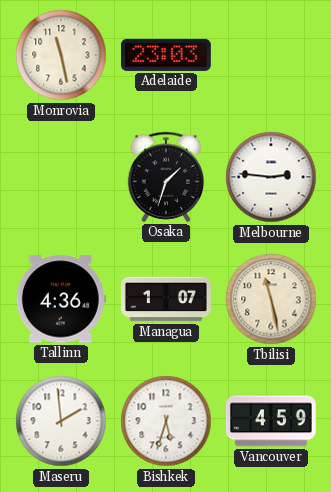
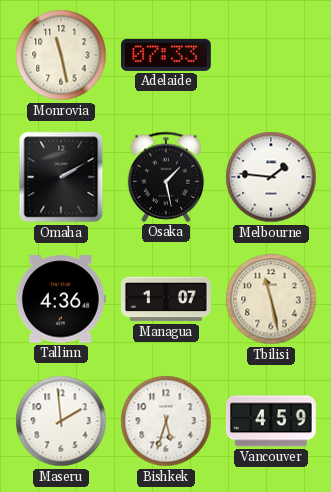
Adelaide: 23:03 -> 07:33 (166, 55)
Omaha: none -> 2:10 (61, 177)
Osaka: 1:33 -> 1:28 (166, 177)
Melbourne: 2:46 -> 1:46 (271, 177)
